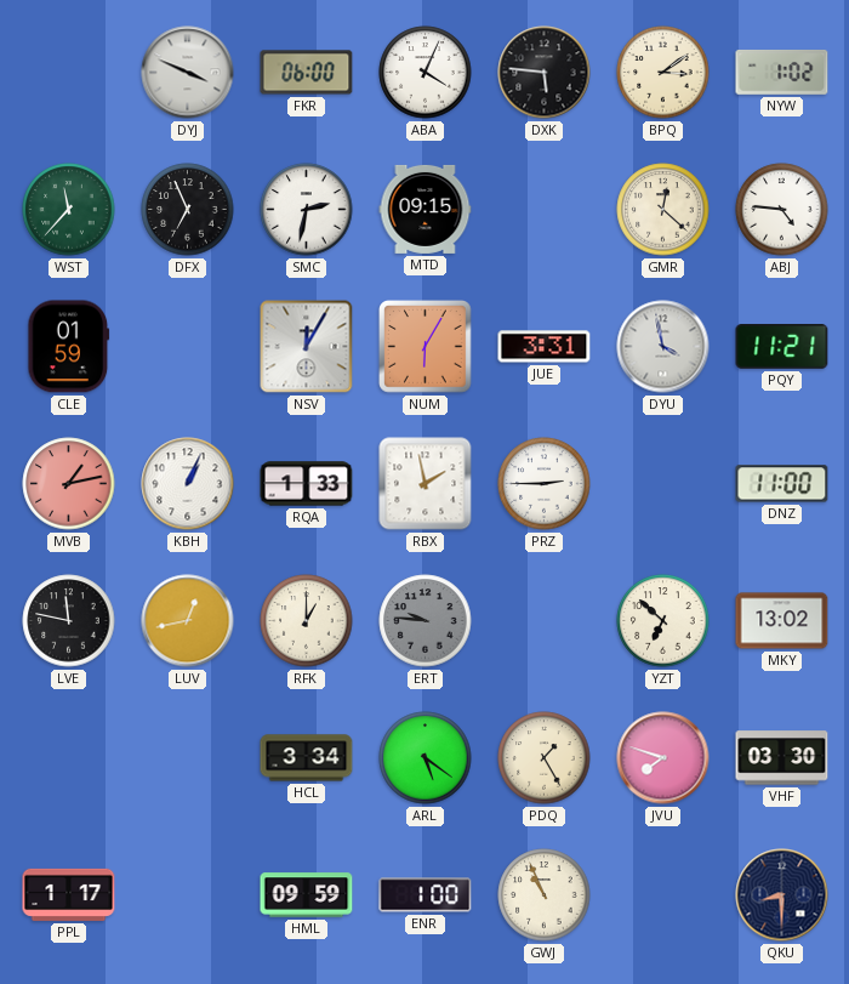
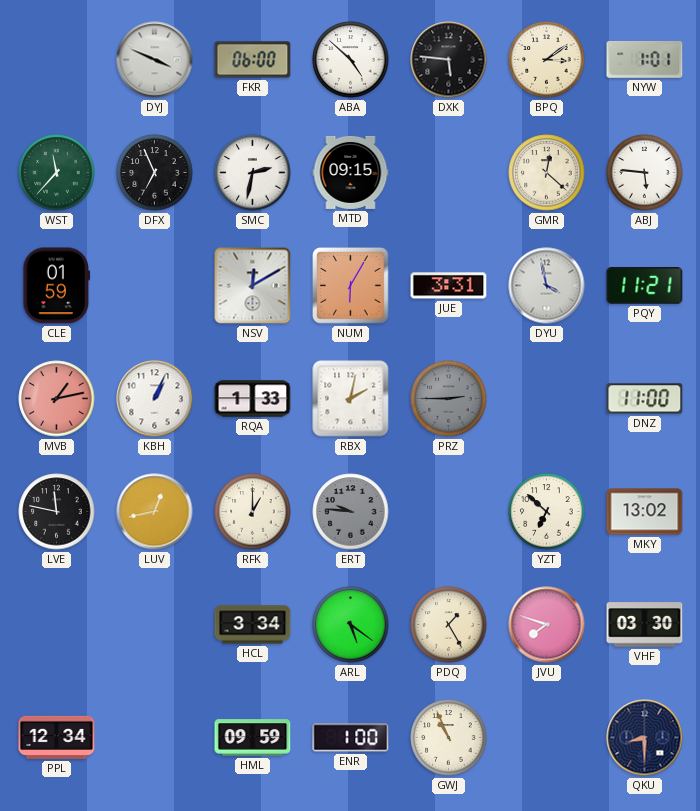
ABA: 4:04 -> 4:52 (351, 60)
NYW: 1:02 -> 1:01 (645, 59)
ABJ: 4:46 -> 5:46 (645, 173)
NSV: 12:05 -> 12:10 (253, 286)
RBX: 1:58 -> 2:02 (351, 399)
PRZ dial: white -> grey (449, 399)
PPL: 1:17 -> 12:34 (57, 737)
